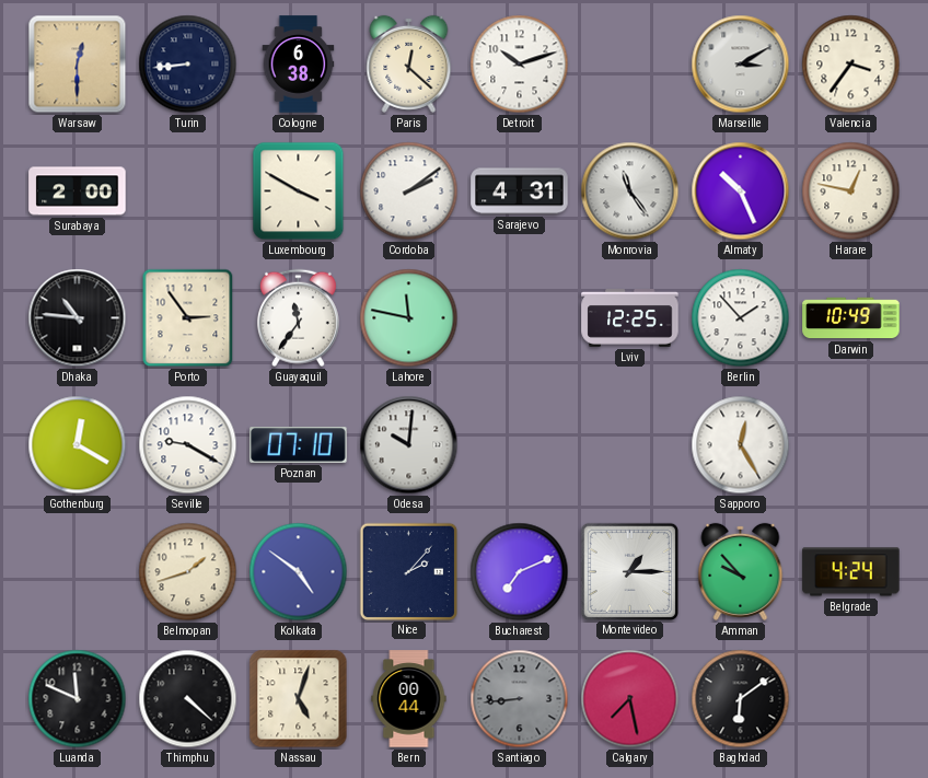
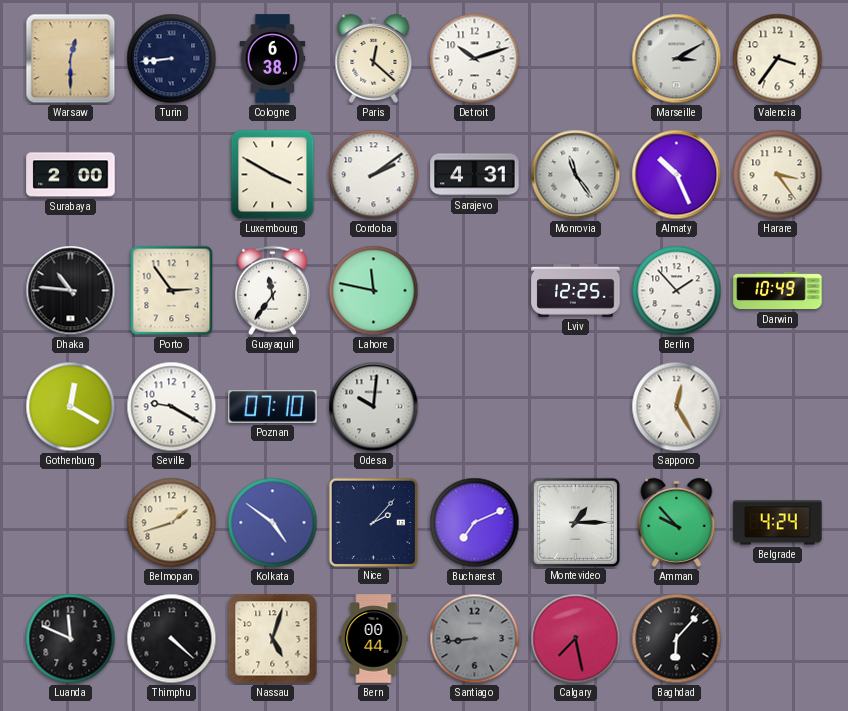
Harare: 12:47 -> 3:24 (778, 175)
Baghdad: 6:09 -> 6:07 (677, 639)
